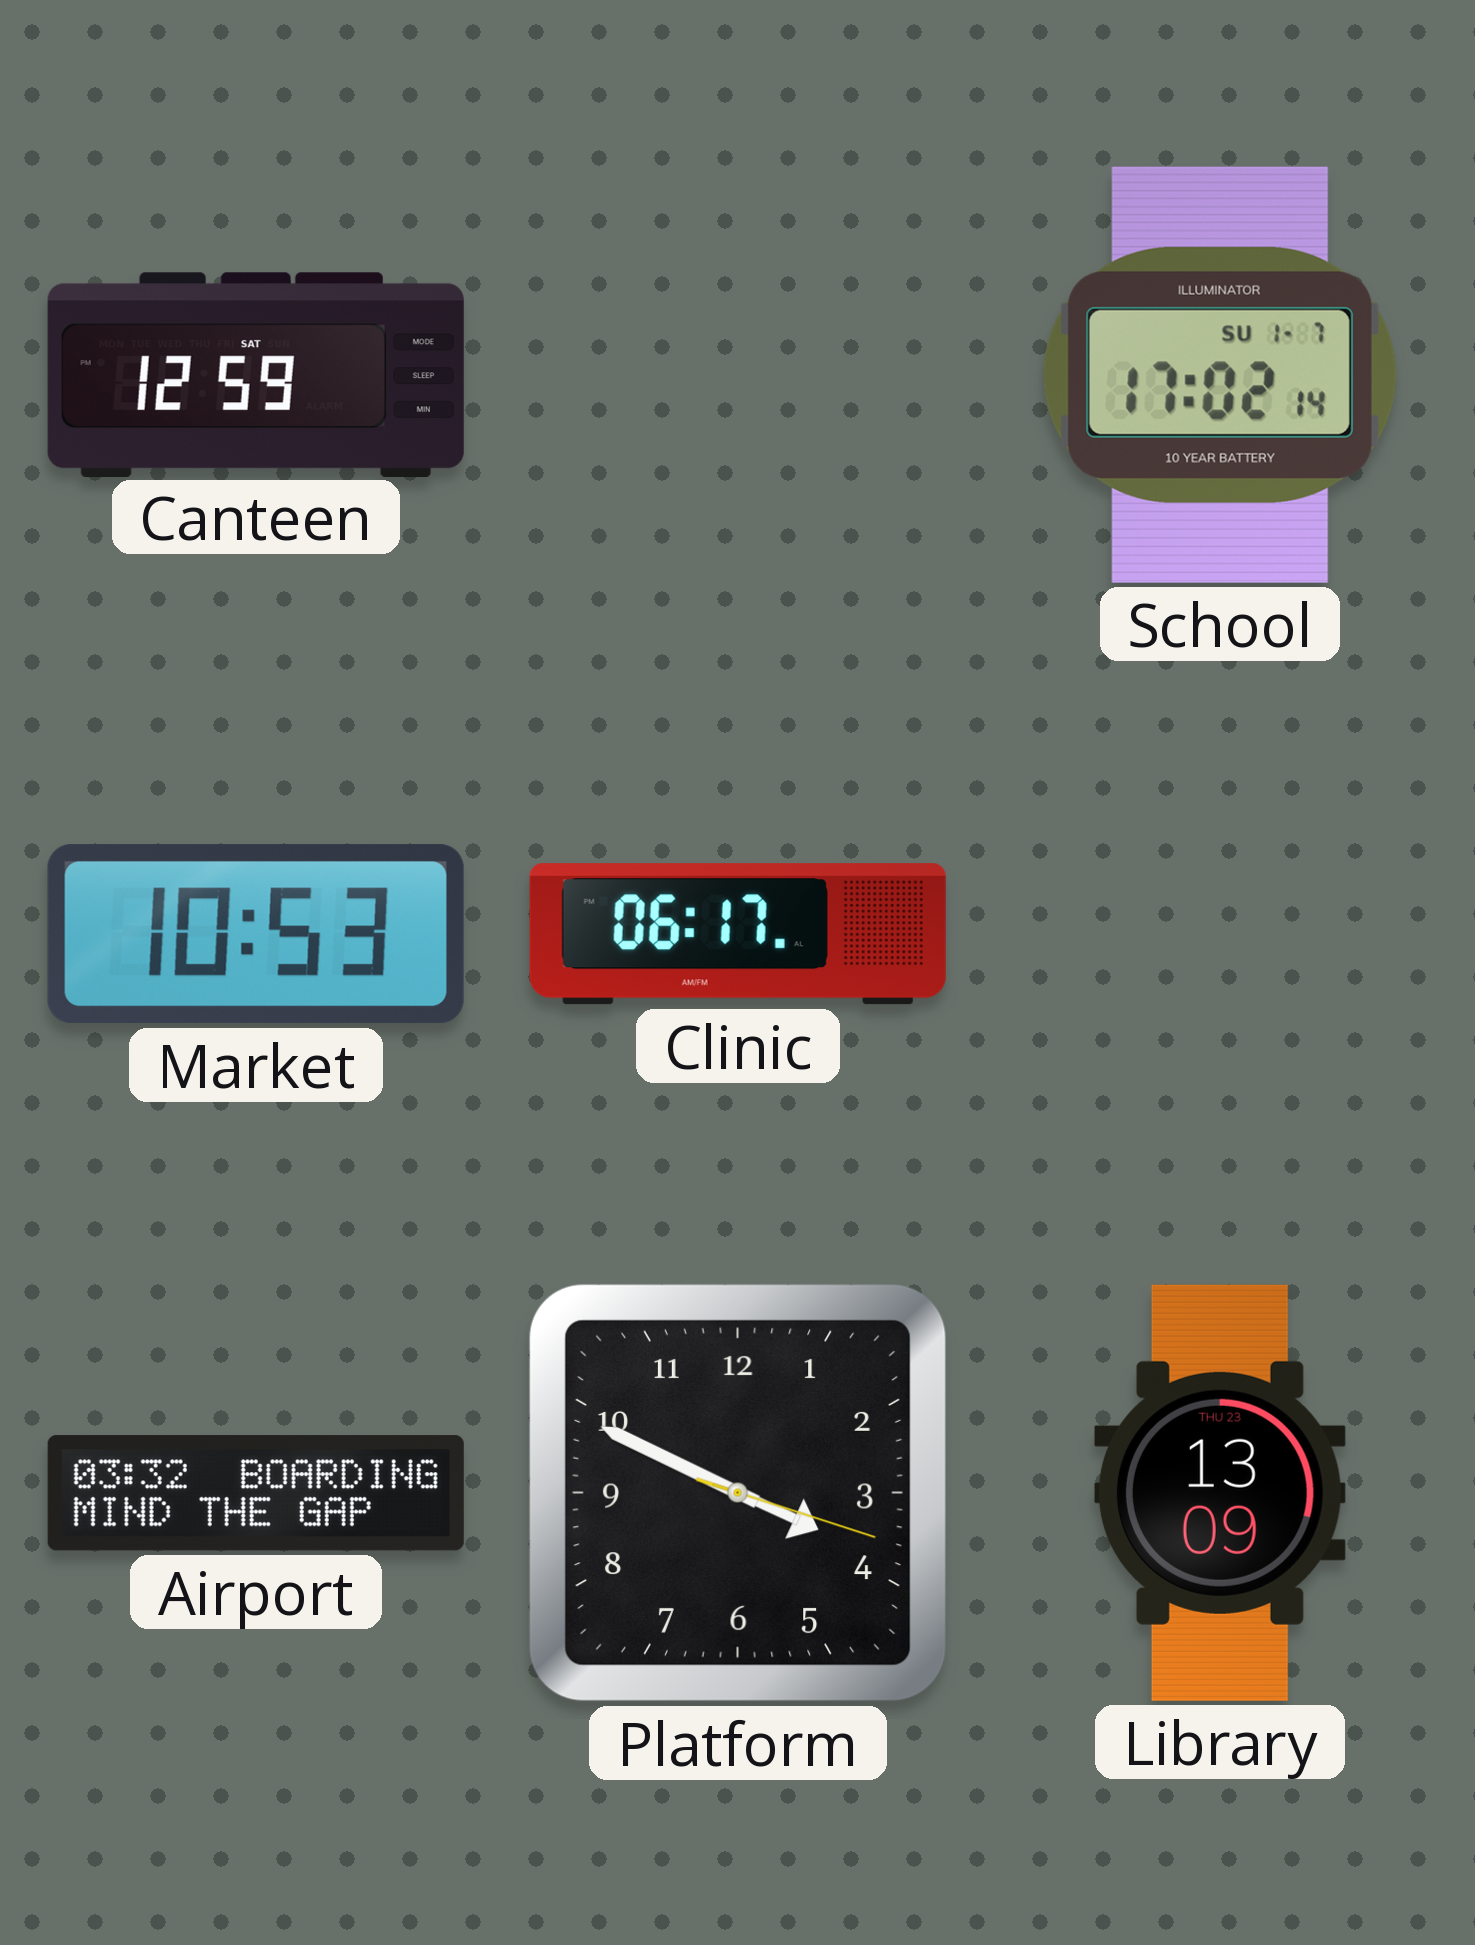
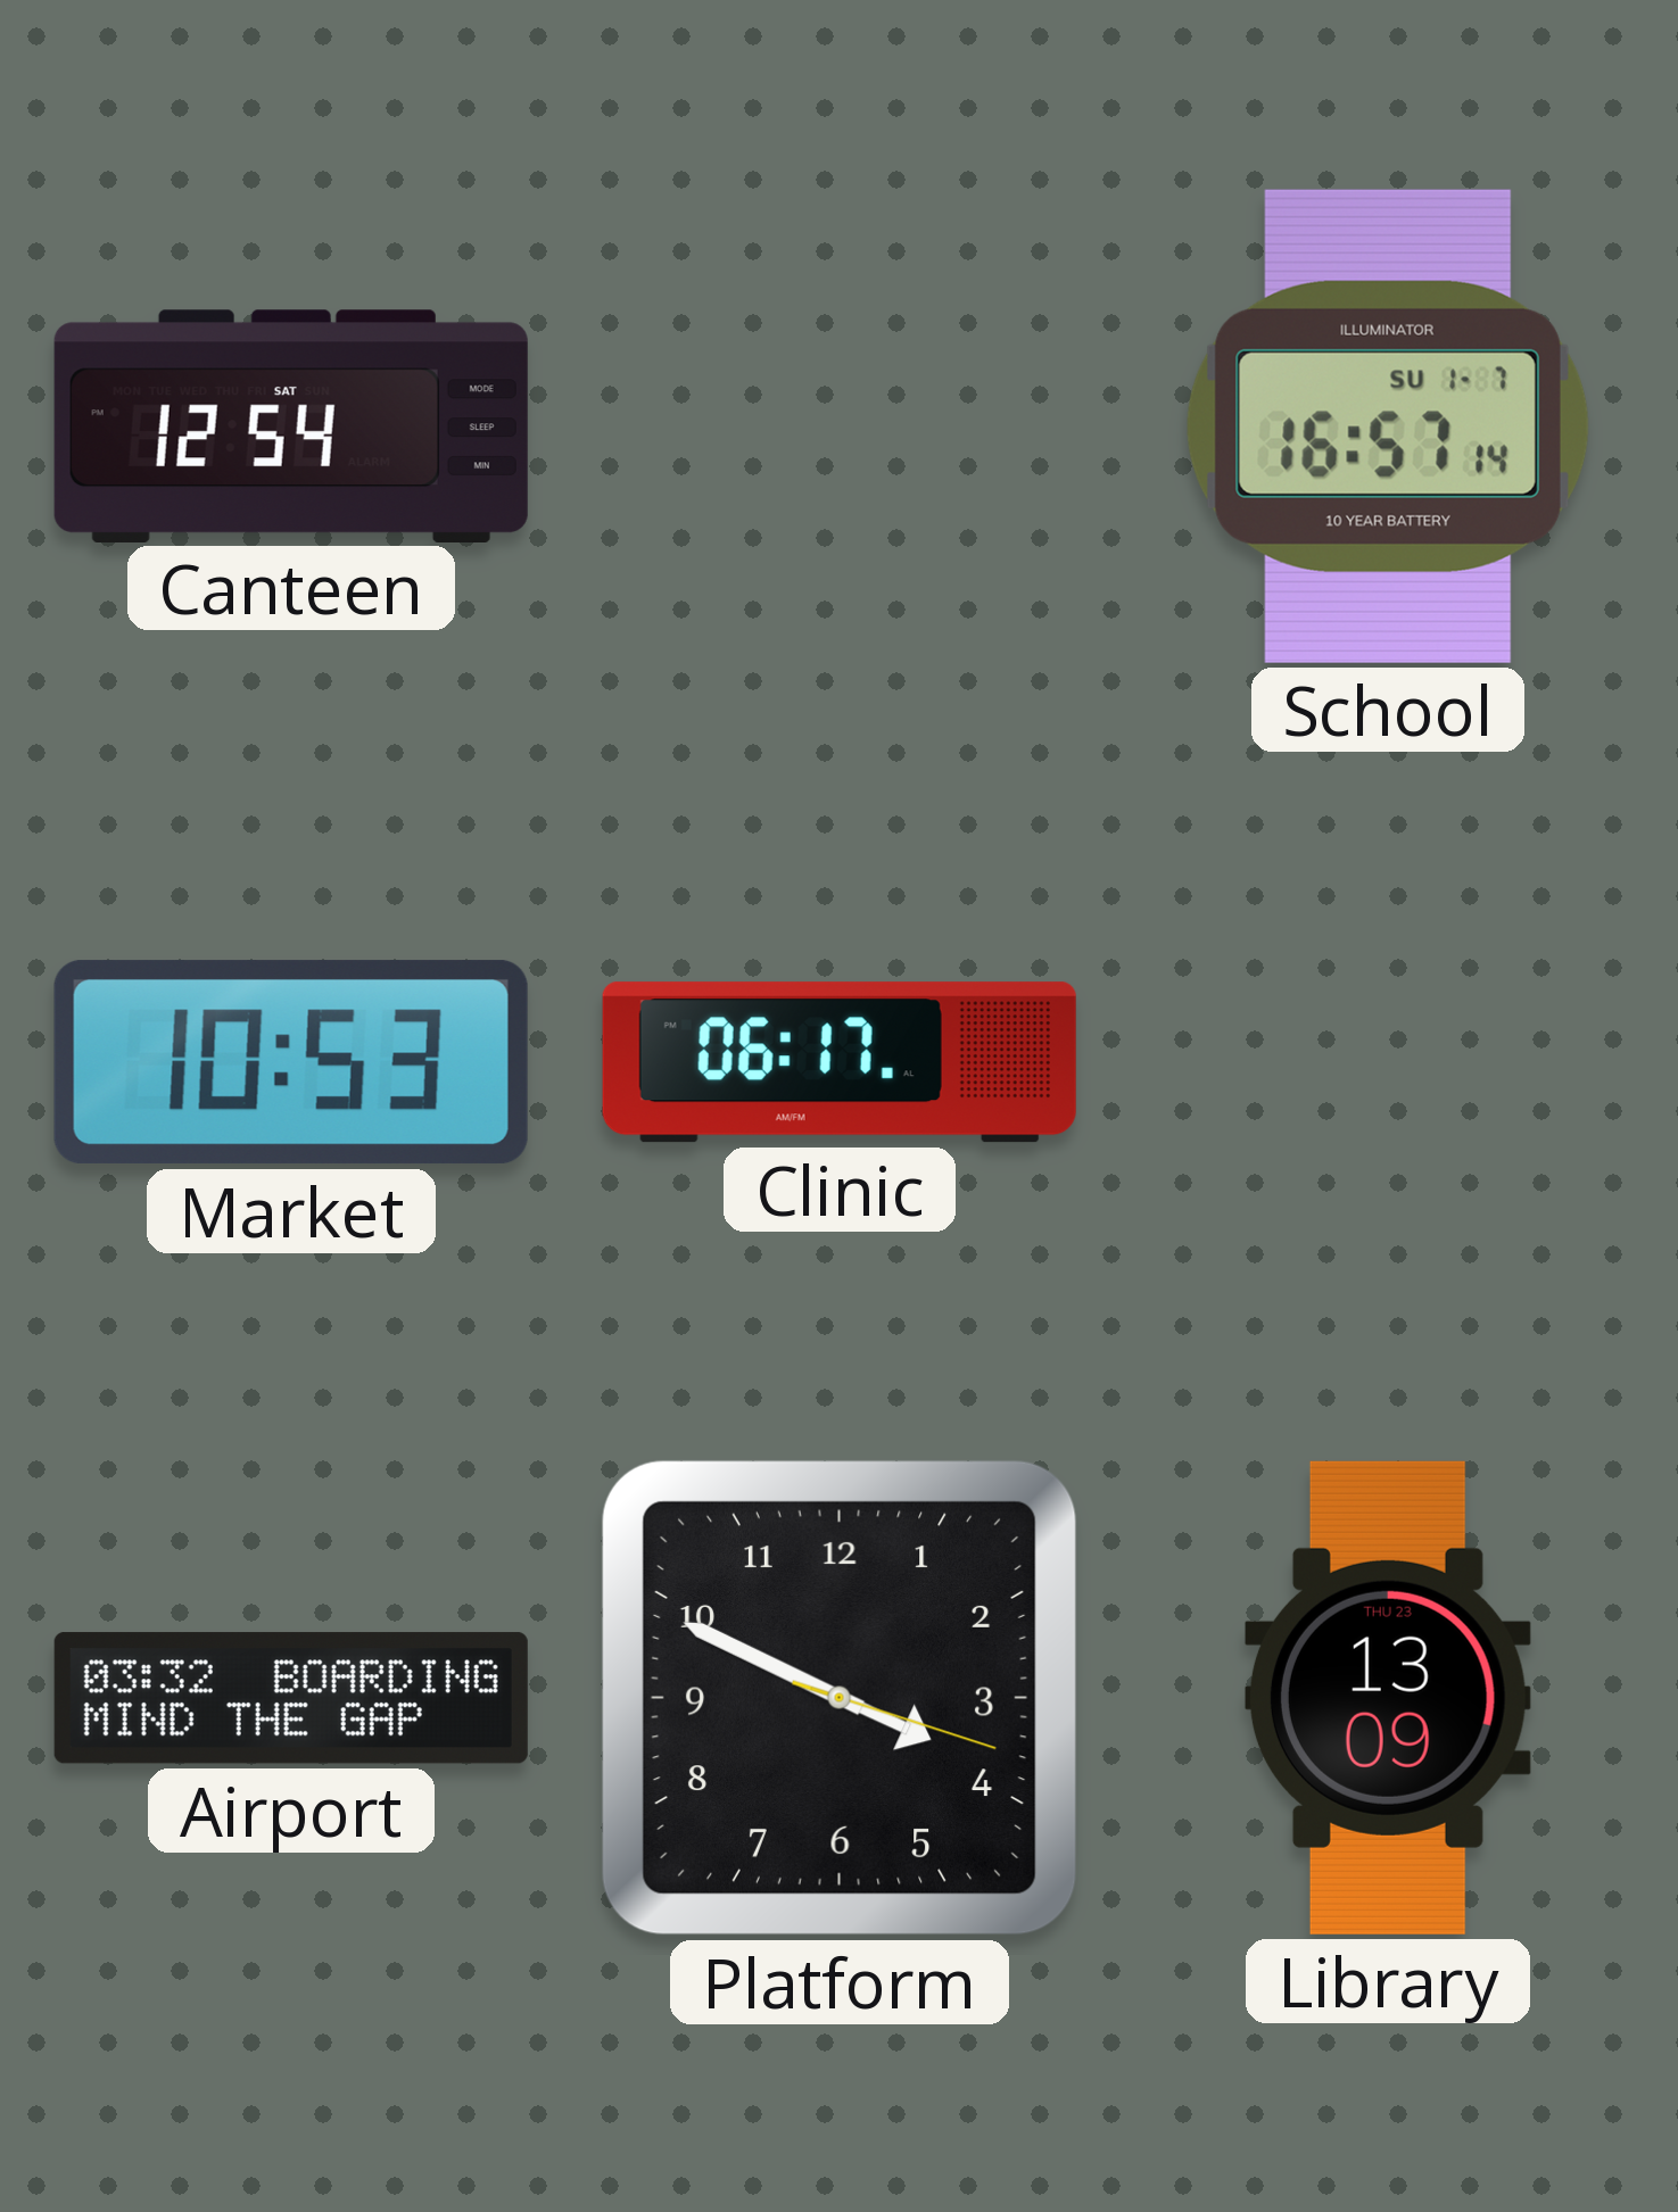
Canteen: 12:59 -> 12:54 (291, 425)
School: 17:02 -> 16:57 (1388, 426)
